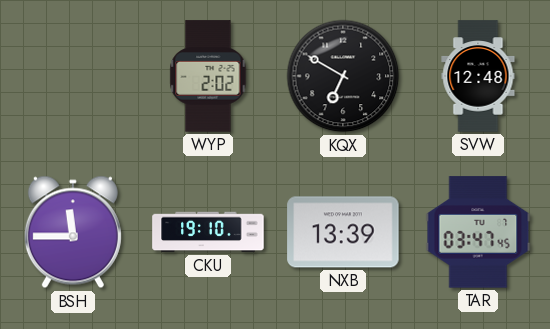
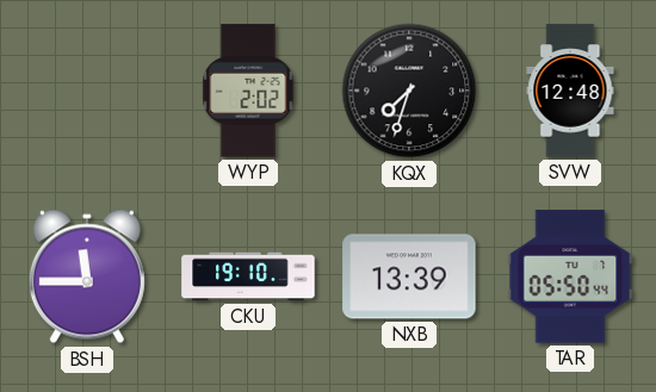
KQX: 6:50 -> 7:33 (409, 91)
TAR: 03:47 -> 05:50 (570, 276)
